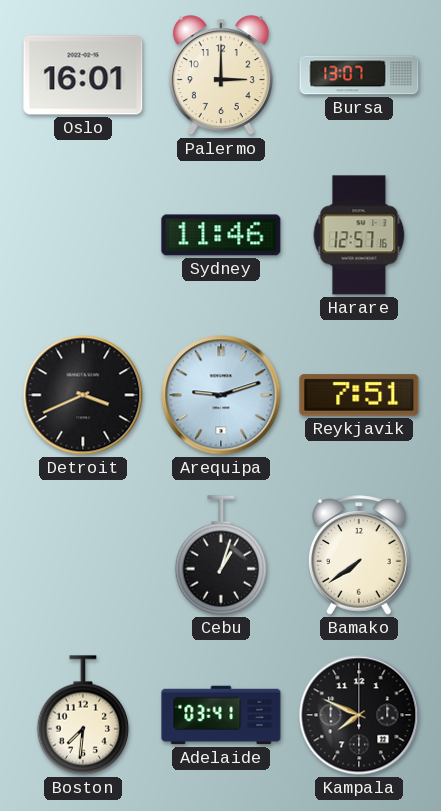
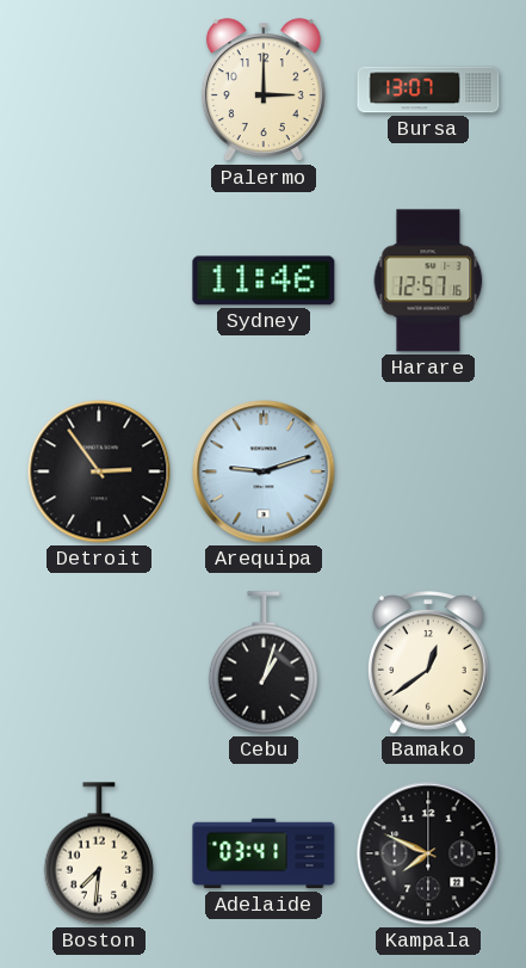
Oslo: 16:01 -> none (83, 75)
Detroit: 3:41 -> 2:54 (99, 471)
Reykjavik: 7:51 -> none (359, 395)
Bamako: 7:39 -> 12:39 (429, 662)
